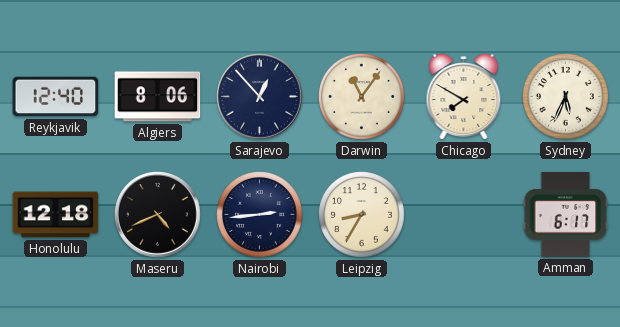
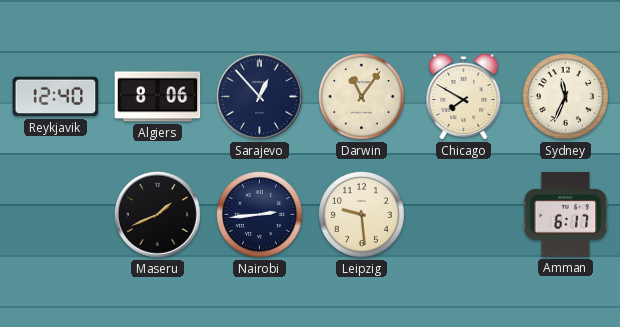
Sydney: 5:34 -> 11:34 (566, 97)
Honolulu: 12:18 -> none (56, 215)
Maseru: 4:41 -> 1:41 (158, 215)
Leipzig: 8:35 -> 9:29 (362, 215)
